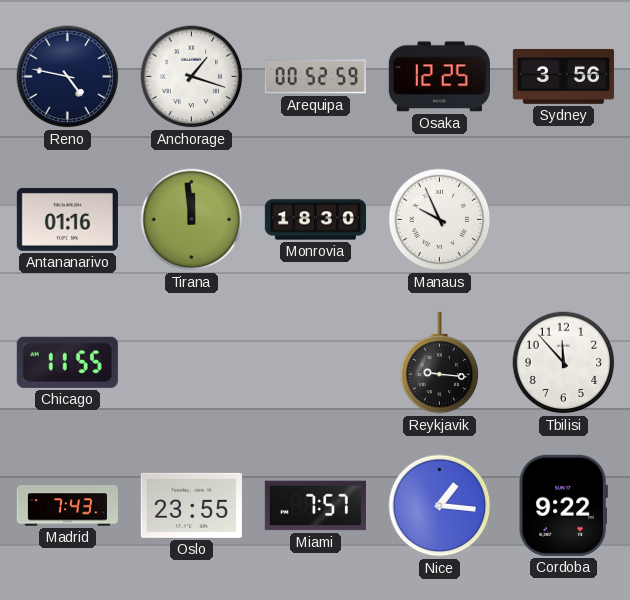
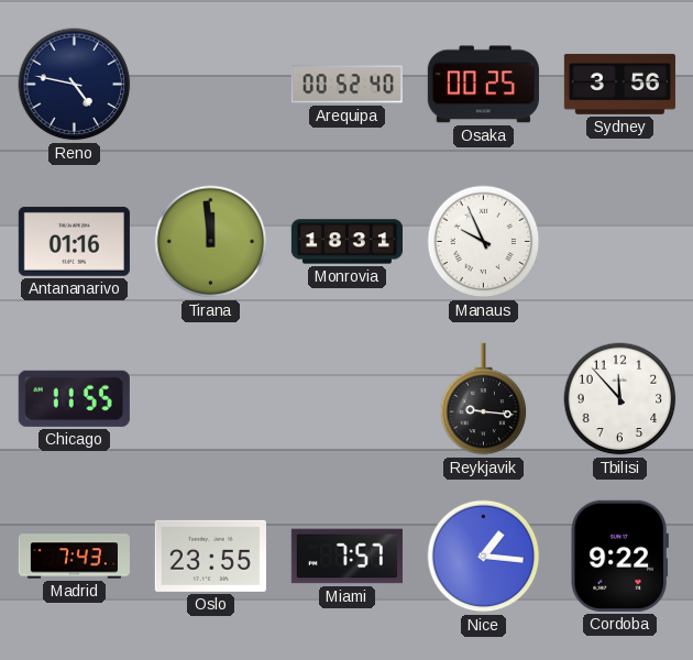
Anchorage: 1:18 -> none (192, 77)
Arequipa: 00:52:59 -> 00:52:40 (346, 85)
Osaka: 12:25 -> 00:25 (483, 85)
Monrovia: 18:30 -> 18:31 (346, 242)
